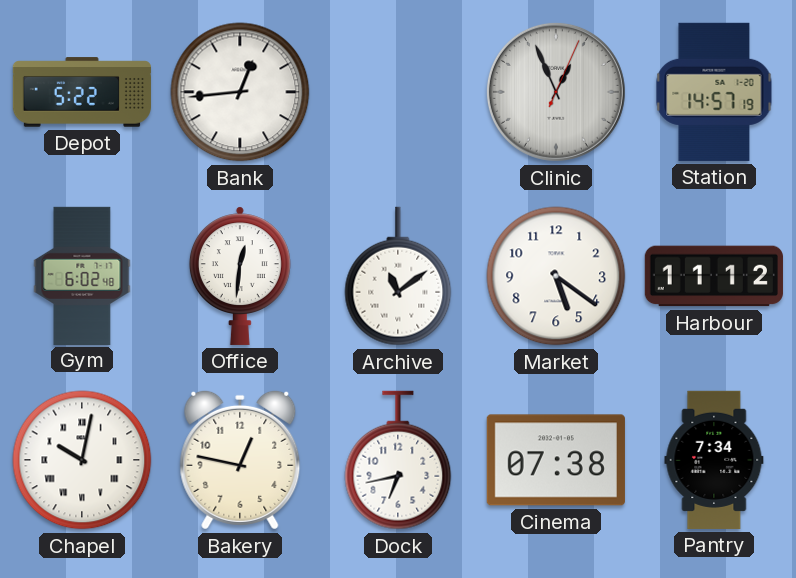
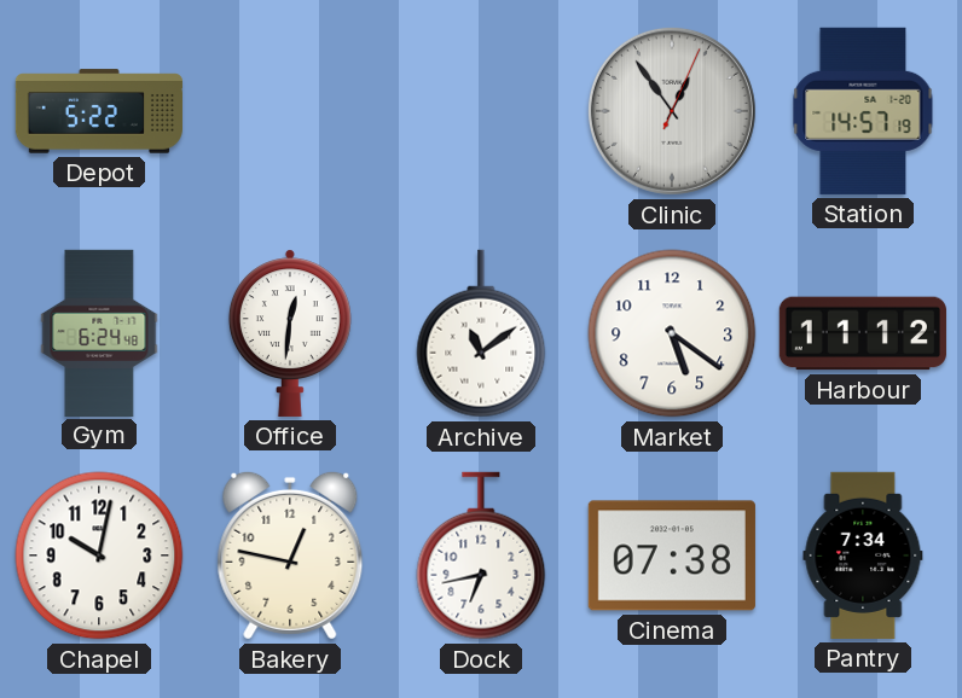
Bank: 12:44 -> none (240, 92)
Clinic: 12:56 -> 12:54 (672, 111)
Gym: 6:02 -> 6:24 (99, 332)
Chapel numerals: Roman -> Arabic (99, 556)
